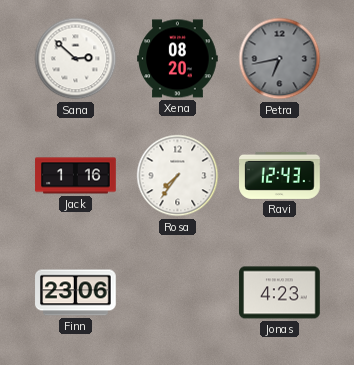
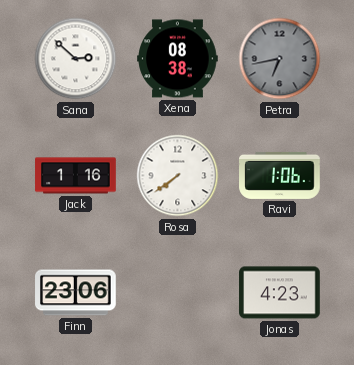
Xena: 08:20 -> 08:38 (178, 59)
Rosa: 7:36 -> 7:39 (178, 176)
Ravi: 12:43 -> 1:06 (280, 175)
